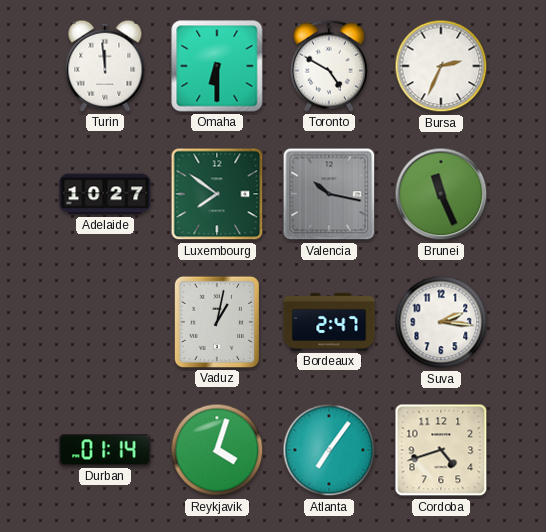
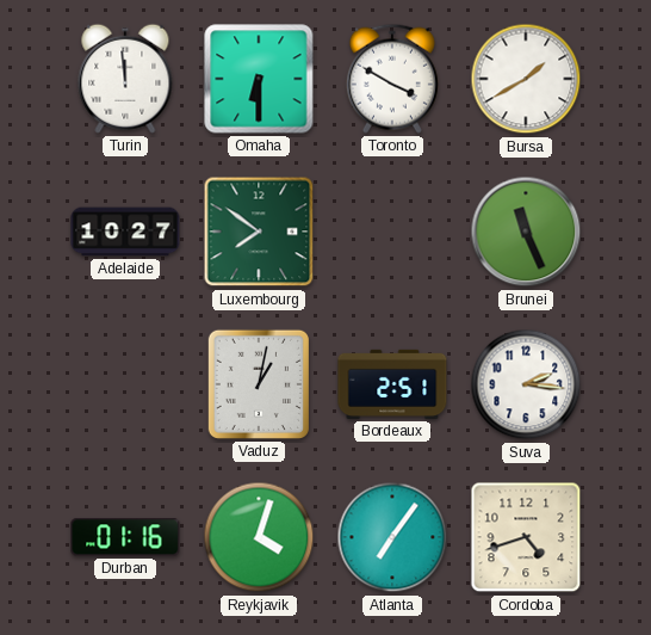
Toronto: 4:50 -> 3:50 (392, 79)
Bursa: 2:34 -> 1:40 (526, 79)
Valencia: 10:17 -> none (329, 194)
Bordeaux: 2:47 -> 2:51 (392, 384)
Durban: 01:14 -> 01:16 (125, 537)
